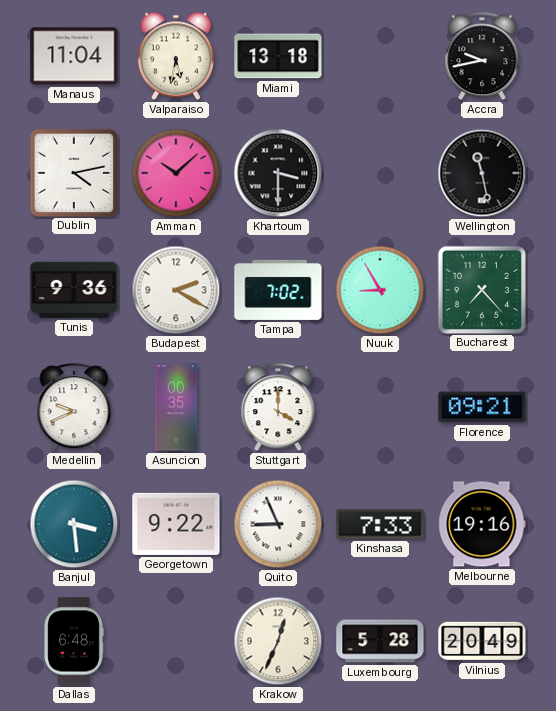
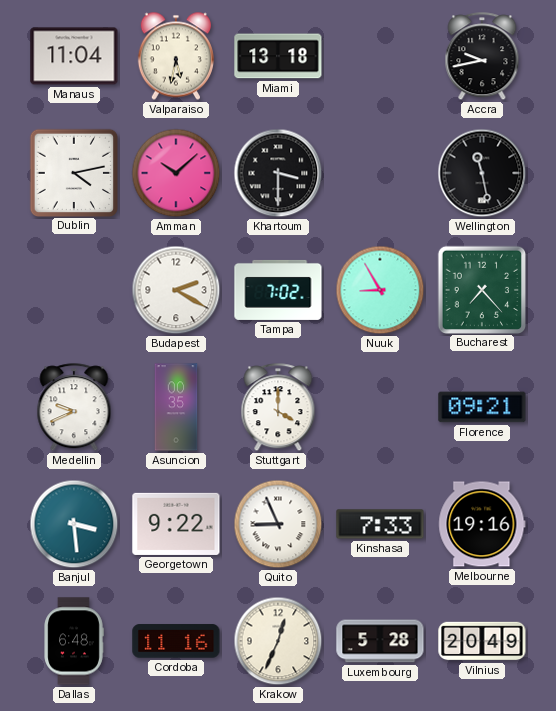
Tunis: 9:36 -> none (74, 290)
Cordoba: none -> 11:16 (176, 641)
